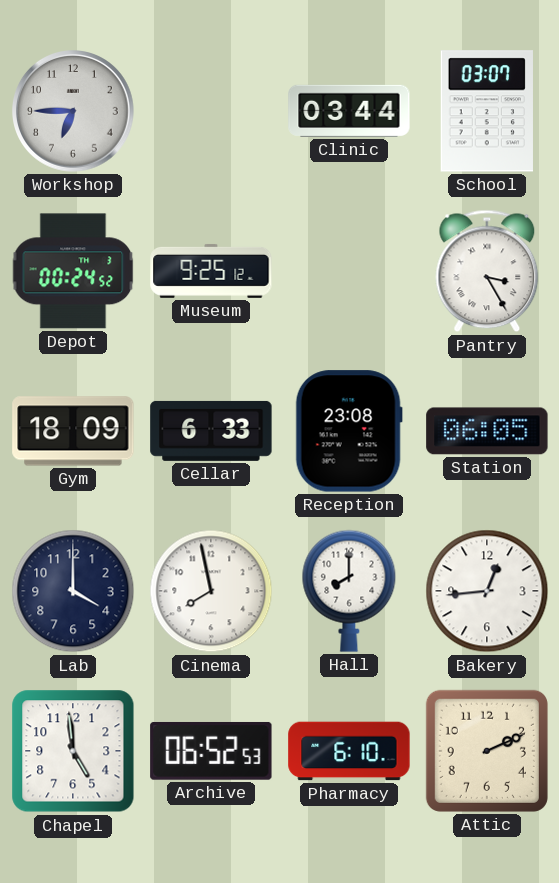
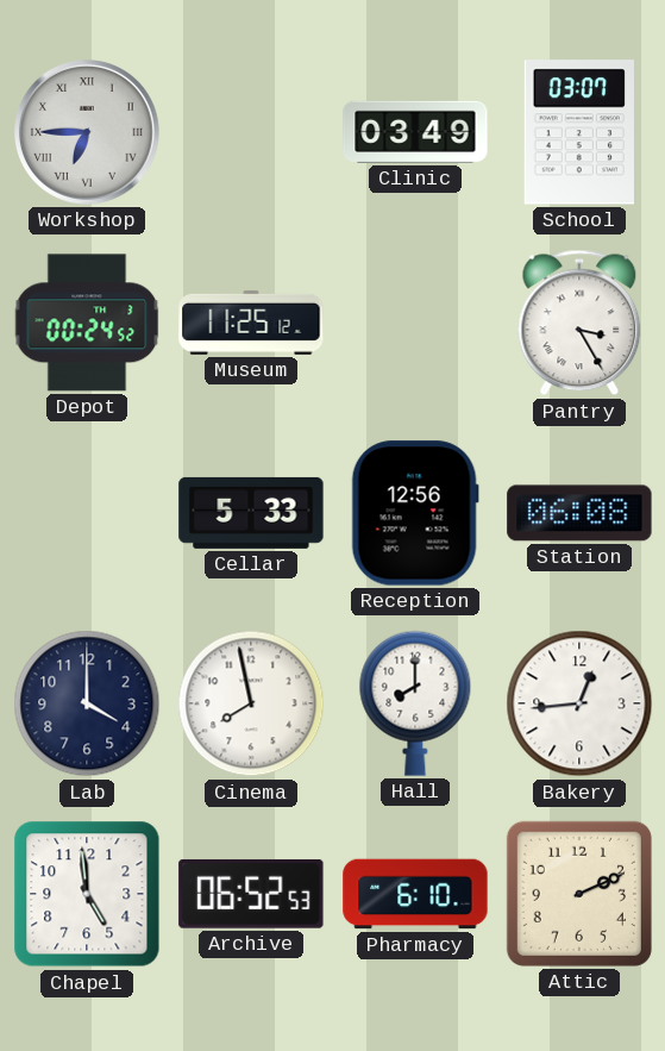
Workshop numerals: Arabic -> Roman (88, 133)
Clinic: 03:44 -> 03:49 (415, 132)
Museum: 9:25 -> 11:25 (251, 323)
Gym: 18:09 -> none (73, 431)
Cellar: 6:33 -> 5:33 (251, 513)
Reception: 23:08 -> 12:56 (415, 513)
Station: 06:05 -> 06:08 (579, 513)
